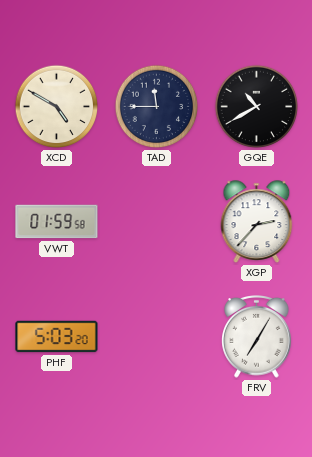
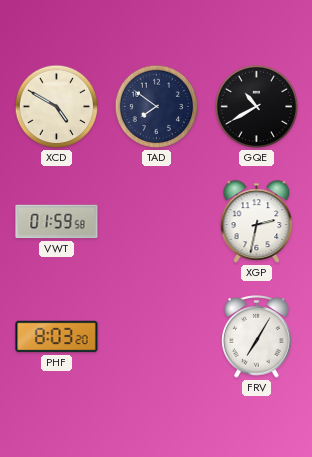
TAD: 11:45 -> 7:51 (157, 107)
XGP: 2:37 -> 2:32 (257, 222)
PHF: 5:03 -> 8:03 (57, 337)
